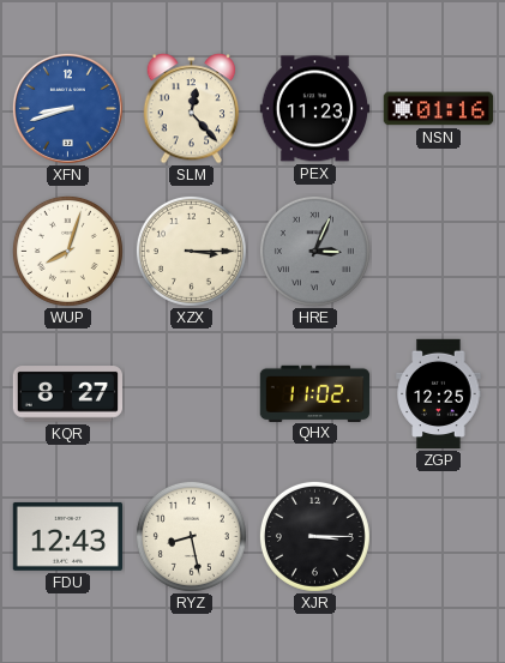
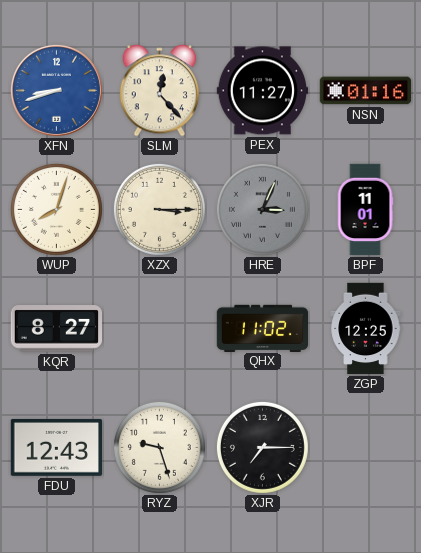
PEX: 11:23 -> 11:27 (263, 91)
BPF: none -> 11:01 (365, 210)
RYZ: 8:28 -> 9:27 (159, 447)
XJR: 3:15 -> 7:15 (262, 447)
